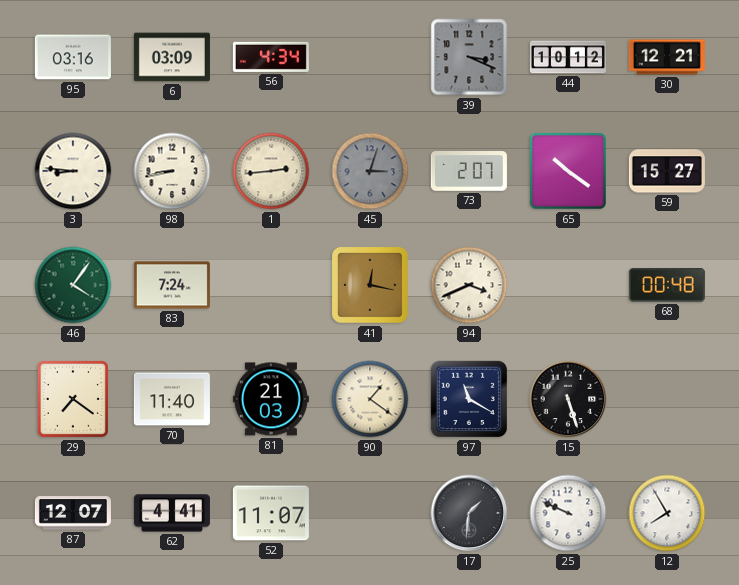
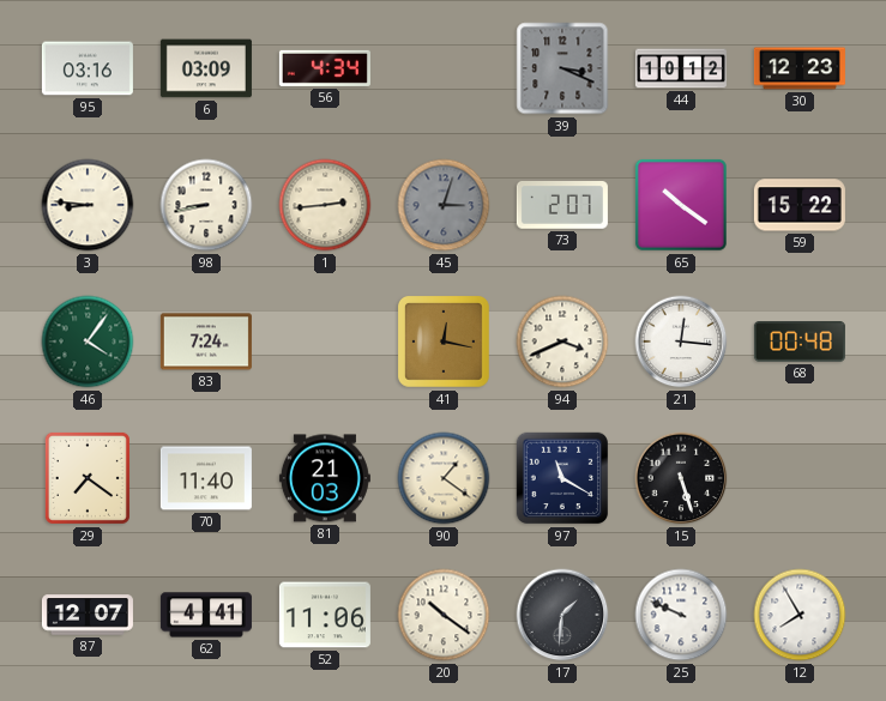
30: 12:21 -> 12:23 (800, 68)
59: 15:27 -> 15:22 (800, 205)
21: none -> 12:16 (681, 342)
52: 11:07 -> 11:06 (325, 615)
20: none -> 10:21 (444, 615)
